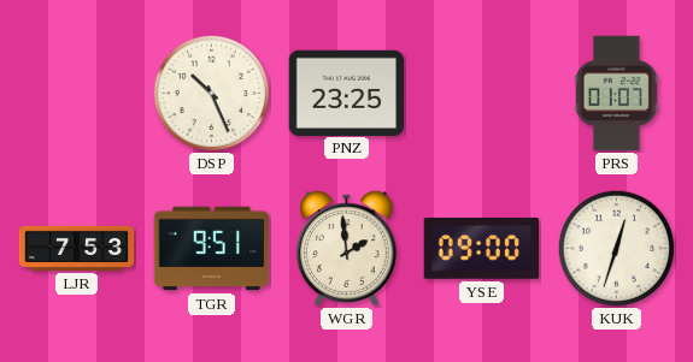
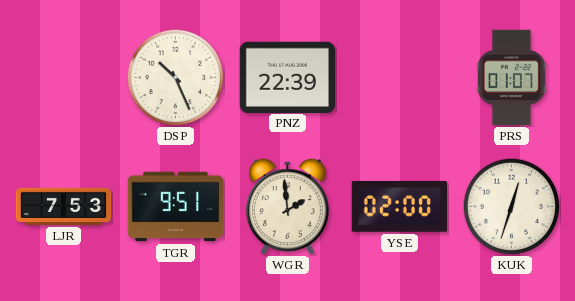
PNZ: 23:25 -> 22:39 (288, 77)
YSE: 09:00 -> 02:00 (400, 206)
